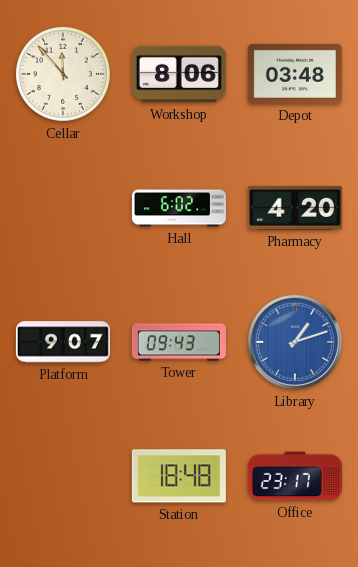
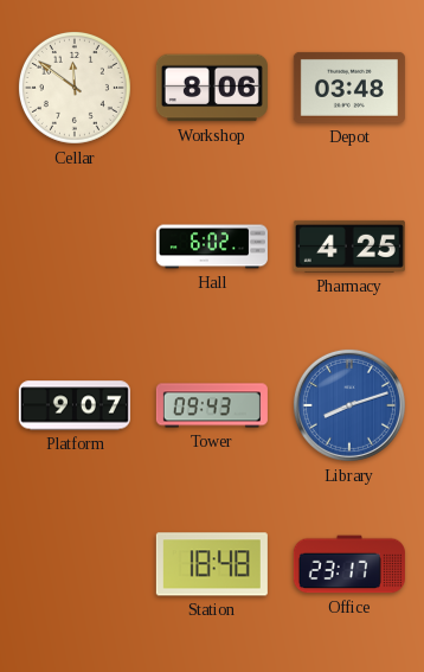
Cellar: 11:53 -> 11:51 (75, 88)
Pharmacy: 4:20 -> 4:25 (349, 247)
Library: 1:12 -> 8:12 (349, 405)
